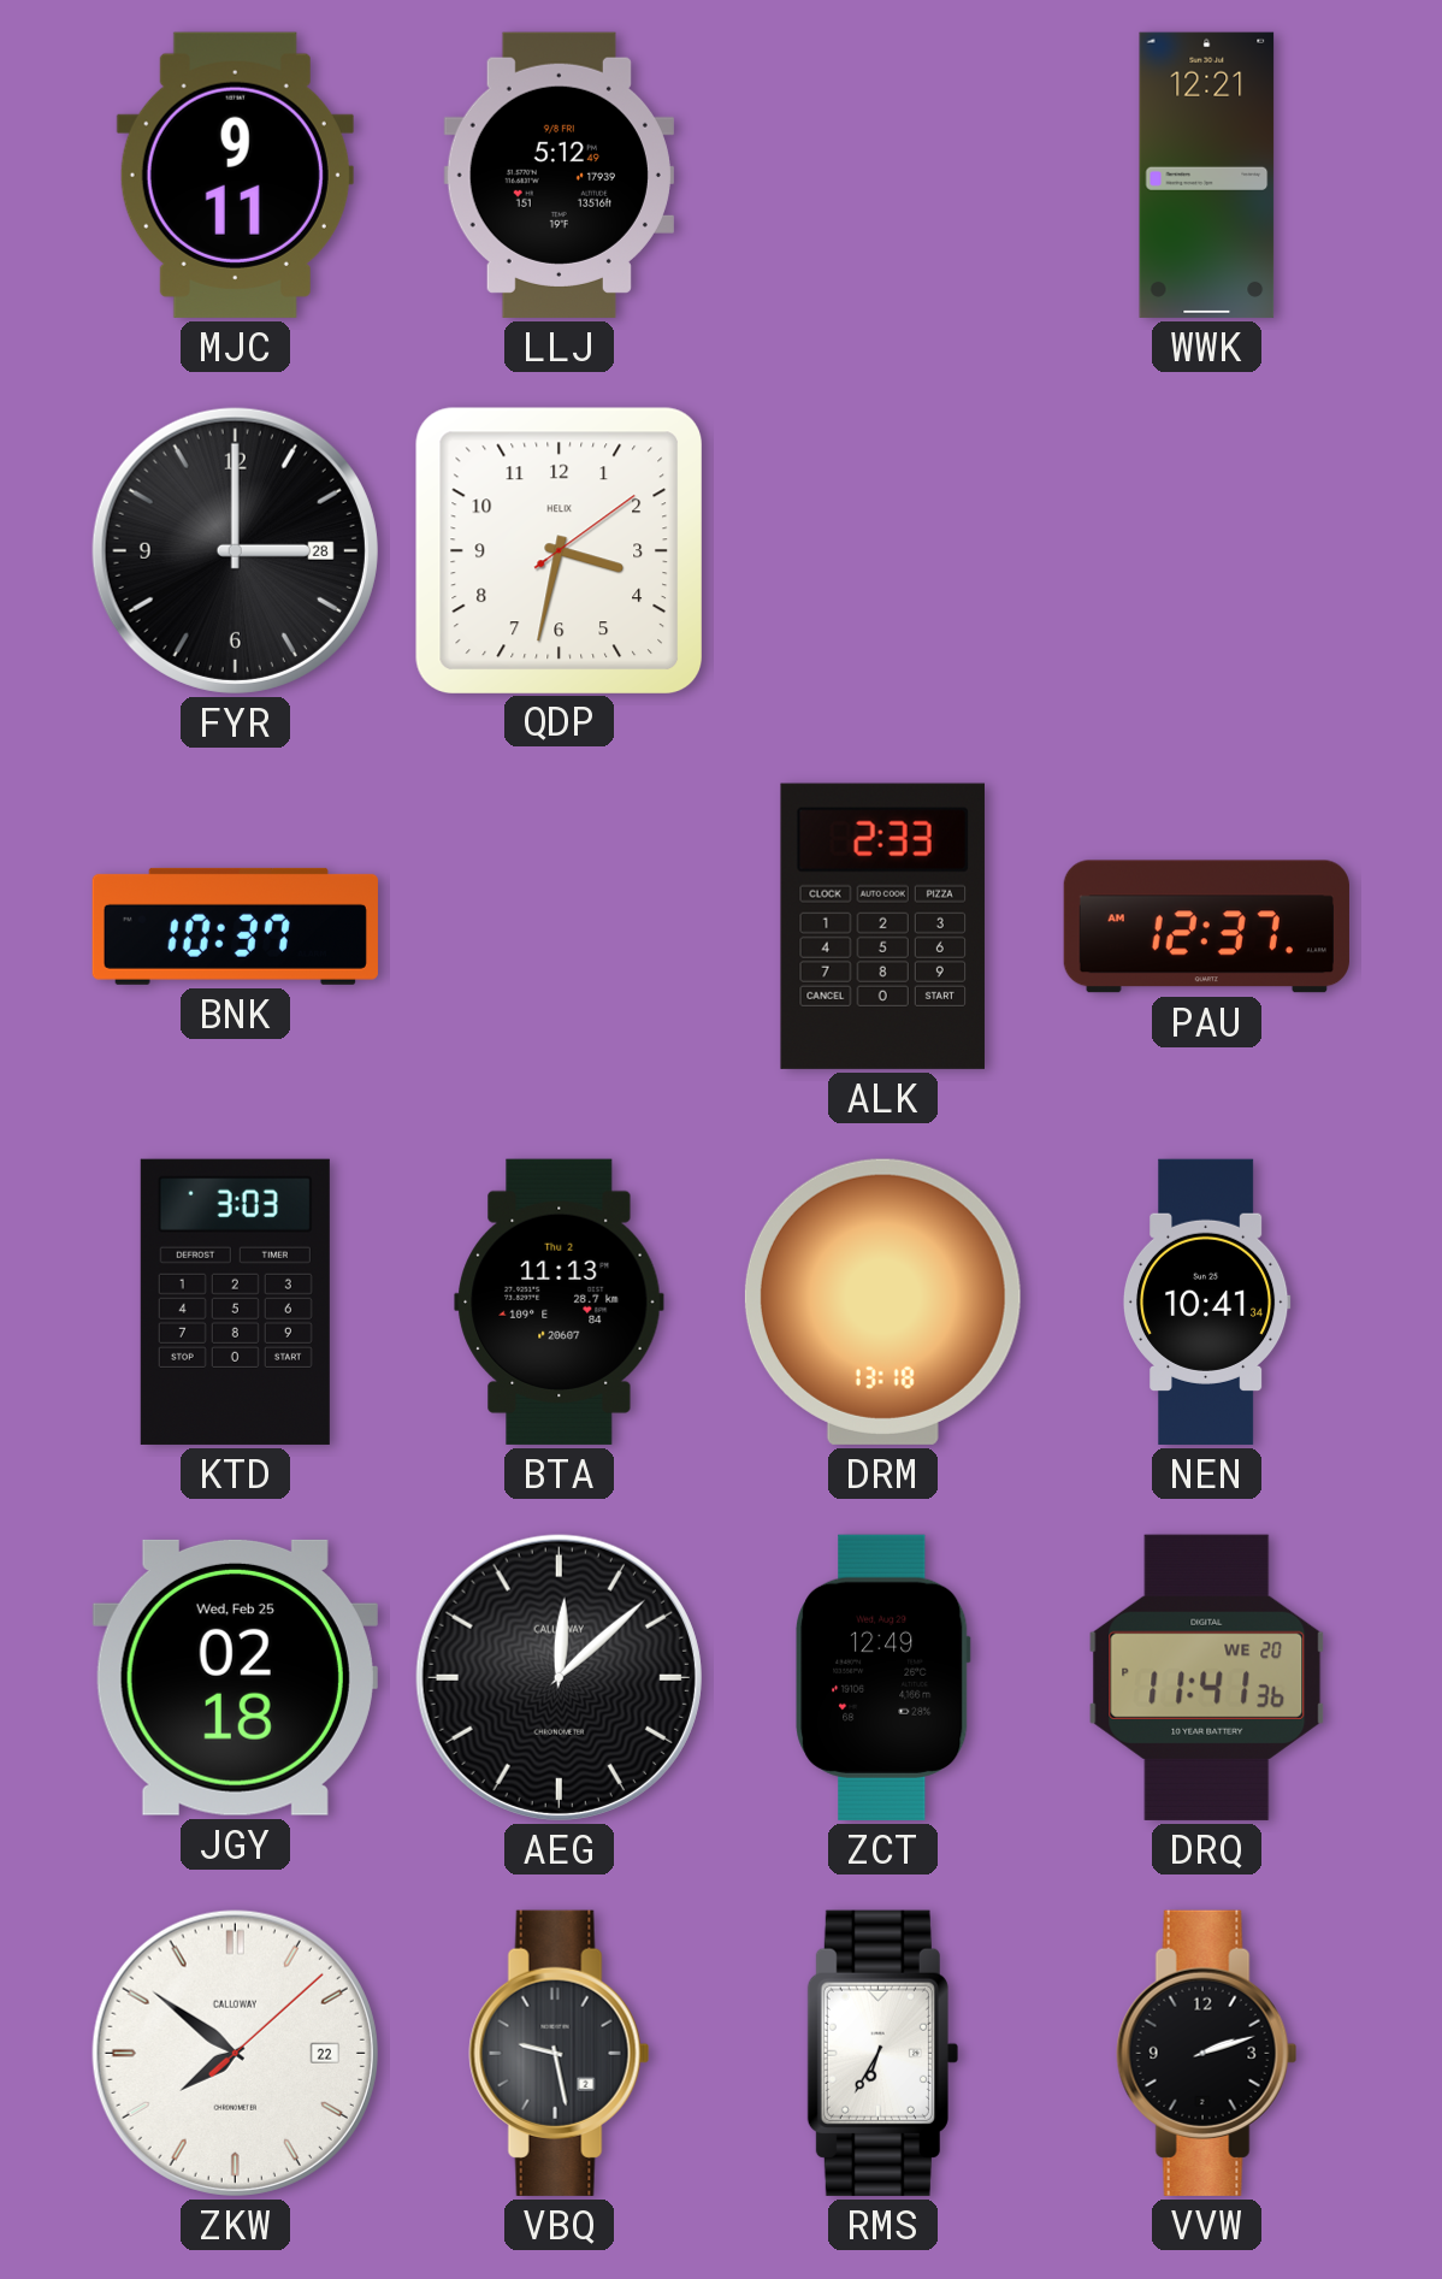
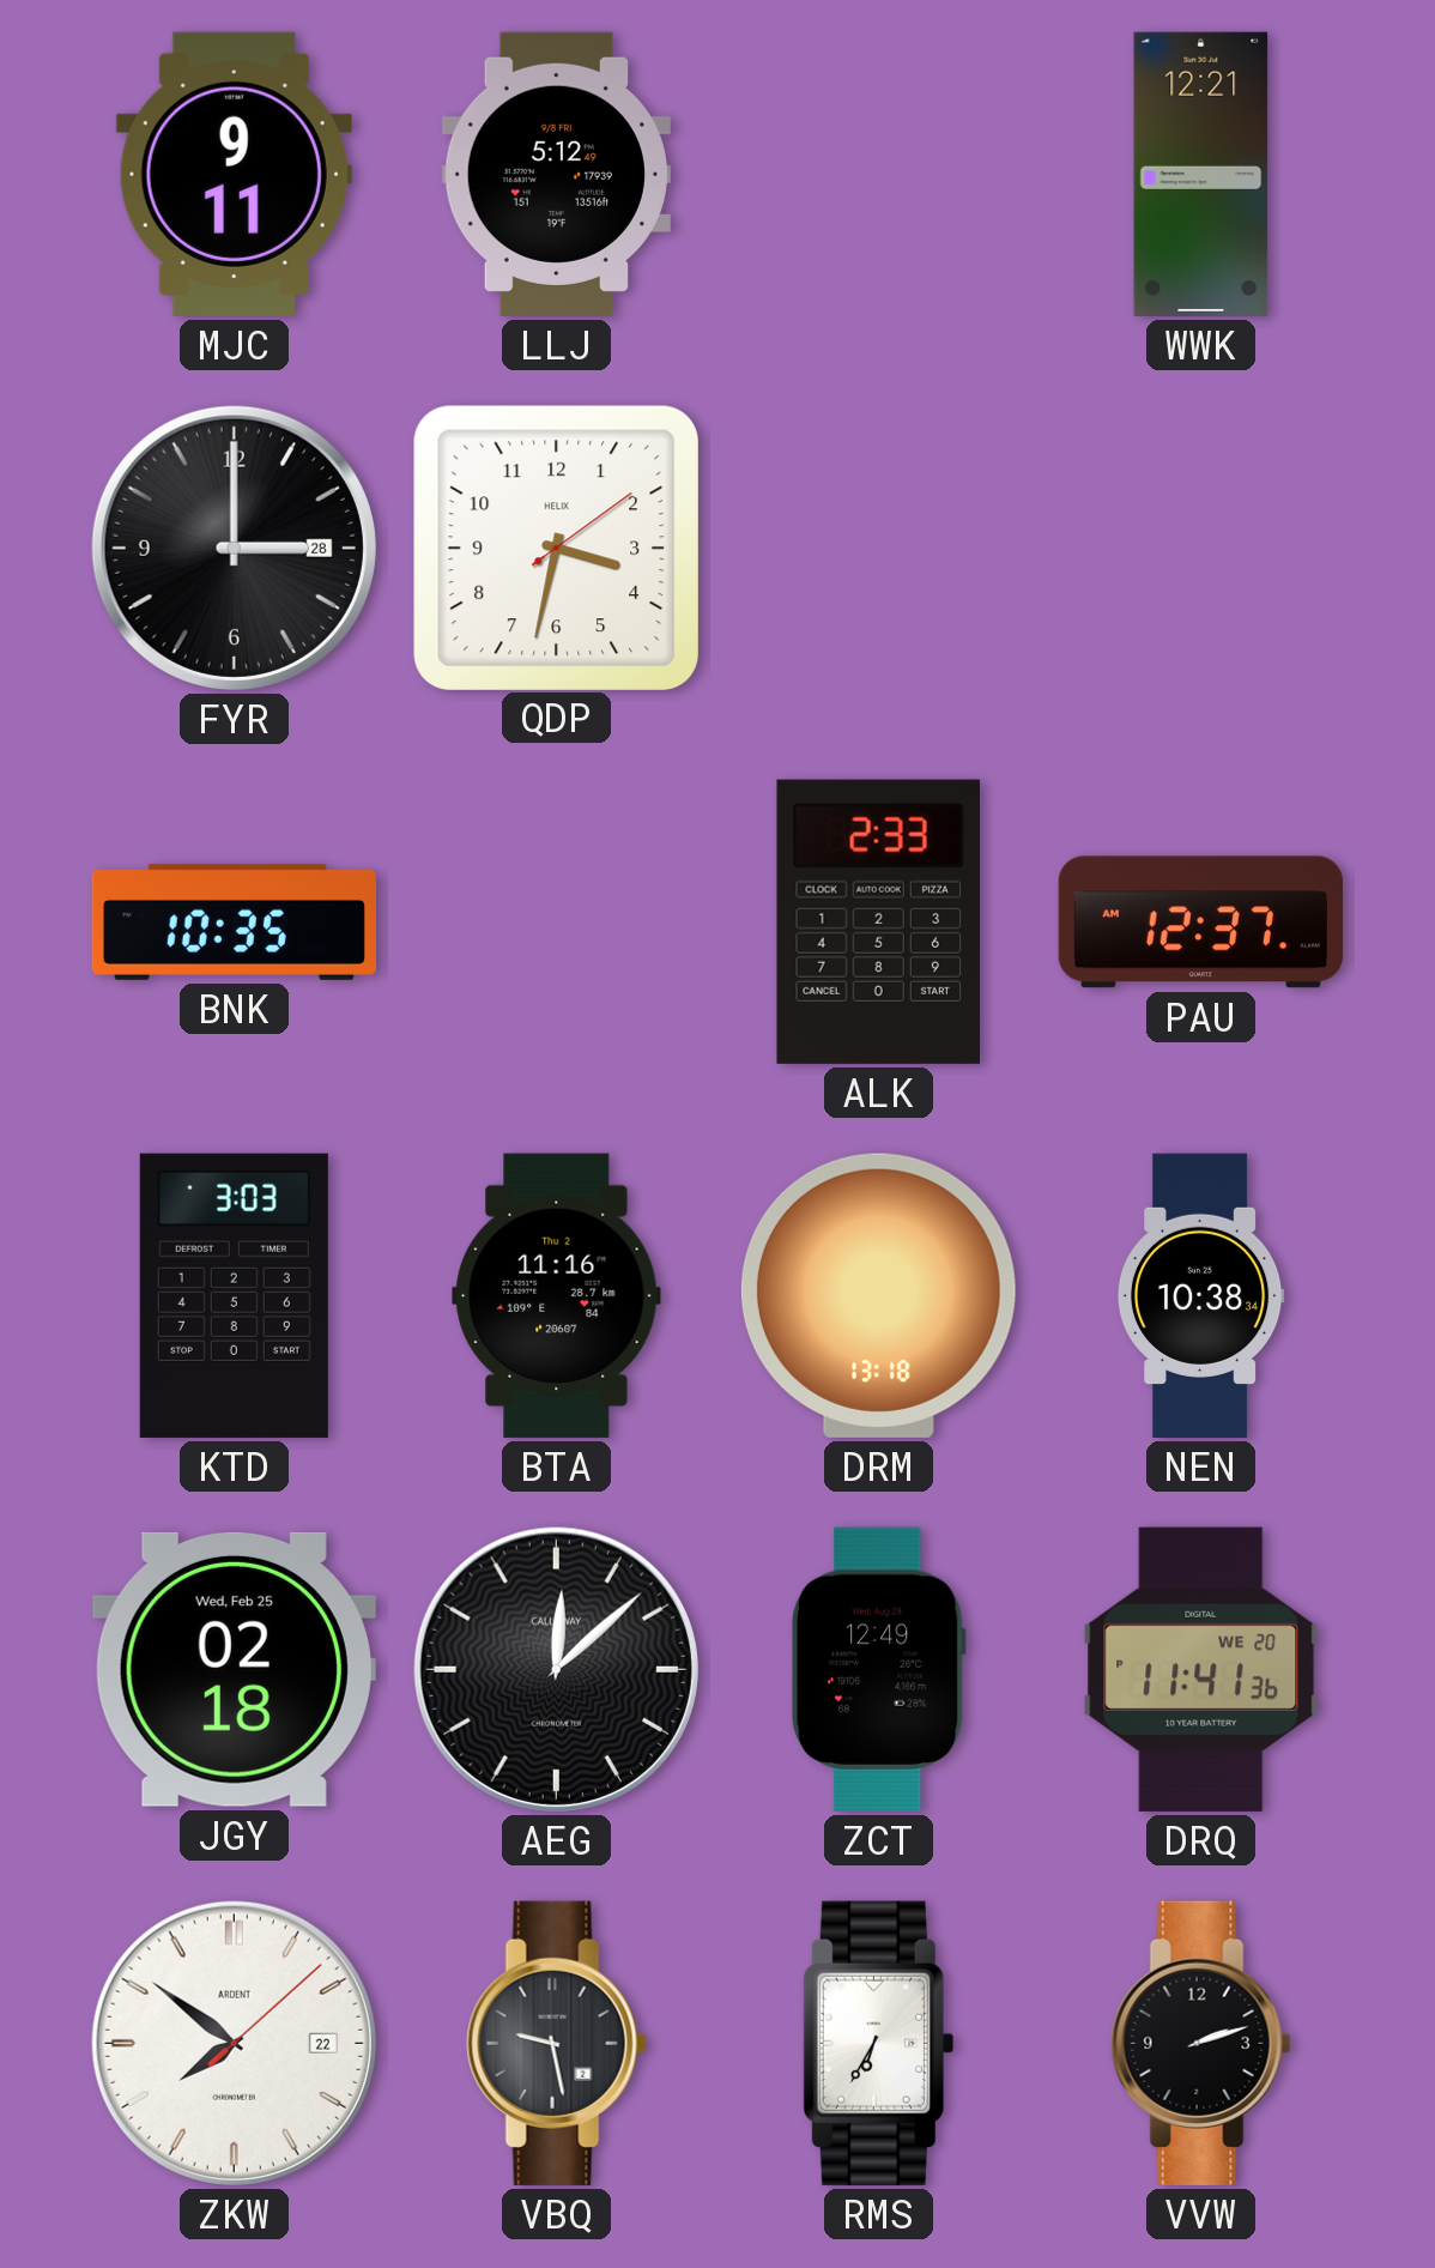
BNK: 10:37 -> 10:35 (234, 921)
BTA: 11:13 -> 11:16 (557, 1295)
NEN: 10:41 -> 10:38 (1200, 1295)
ZKW brand: CALLOWAY -> ARDENT (234, 2043)
